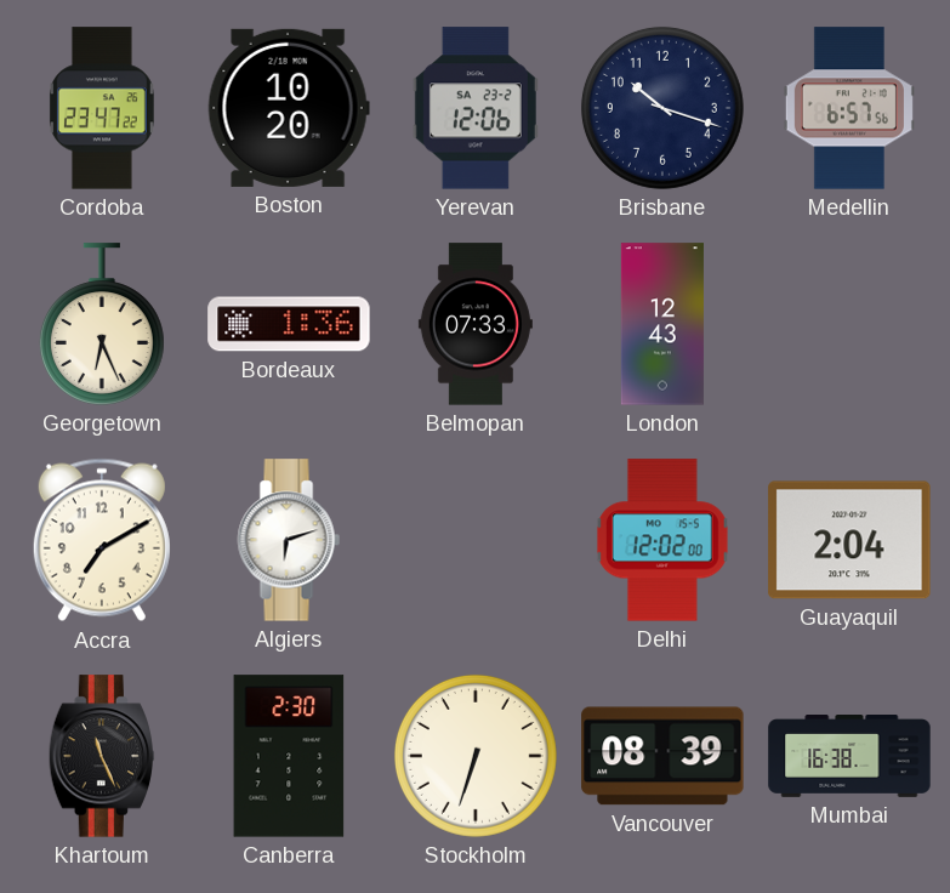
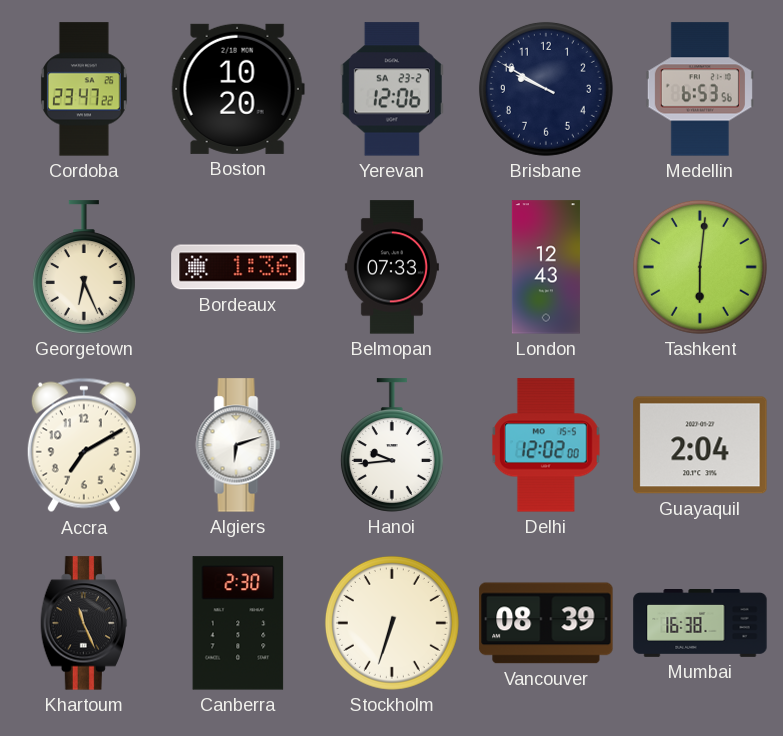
Brisbane: 10:18 -> 9:50 (546, 89)
Medellin: 6:57 -> 6:53 (700, 89)
Tashkent: none -> 6:01 (700, 267)
Hanoi: none -> 9:44 (392, 445)
